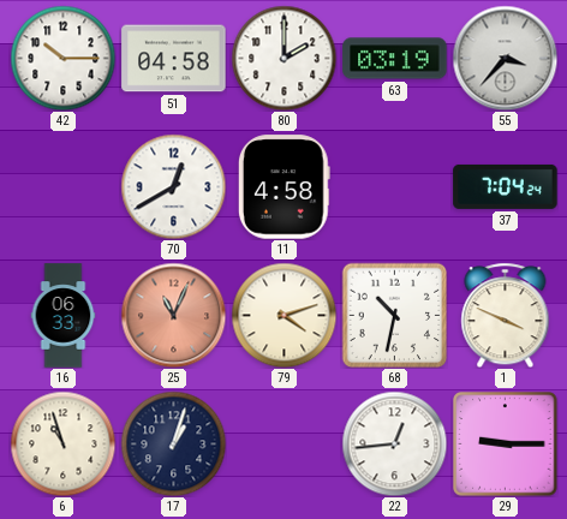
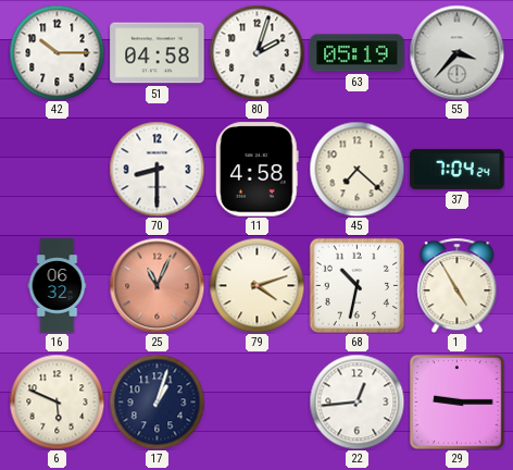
80: 2:00 -> 2:03 (256, 52)
63: 03:19 -> 05:19 (358, 53)
70: 12:40 -> 8:30 (157, 169)
45: none -> 7:22 (356, 169)
16: 06:33 -> 06:32 (58, 286)
1: 3:49 -> 4:55 (458, 285)
6: 10:57 -> 5:49 (57, 401)
